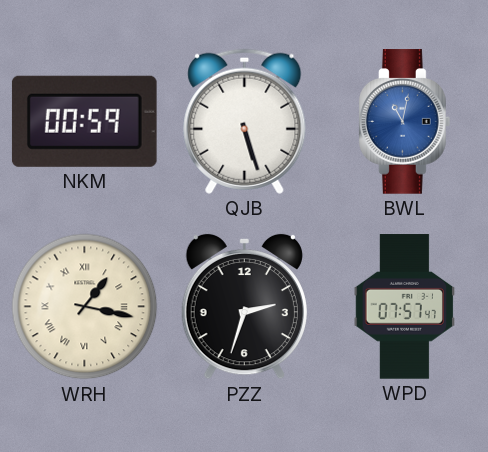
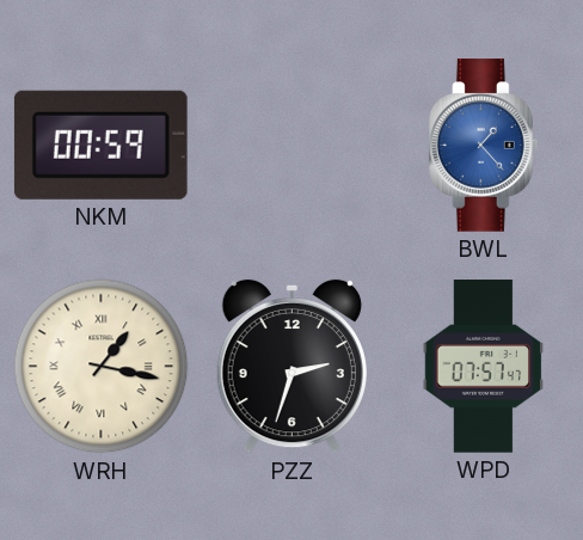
QJB: 5:27 -> none (245, 121)
BWL: 11:02 -> 1:23 (484, 146)
